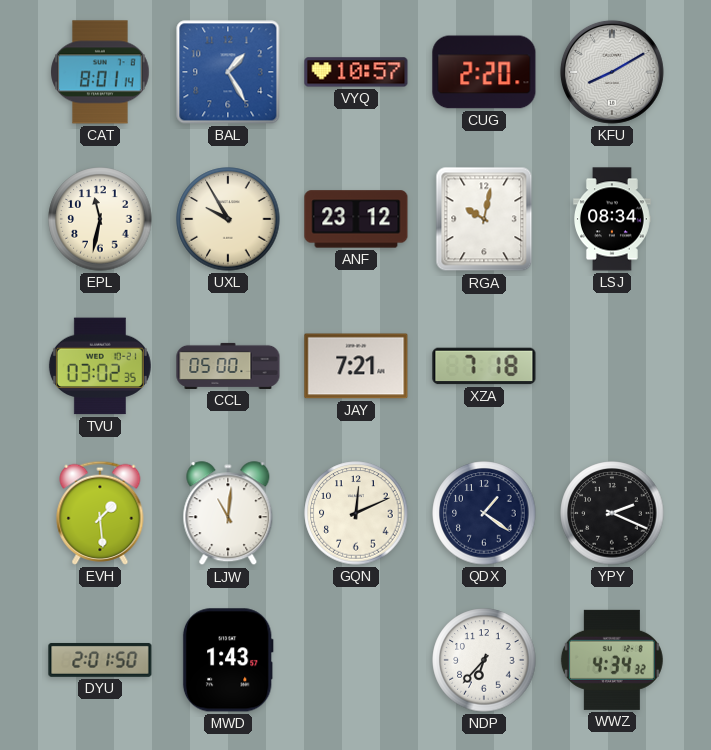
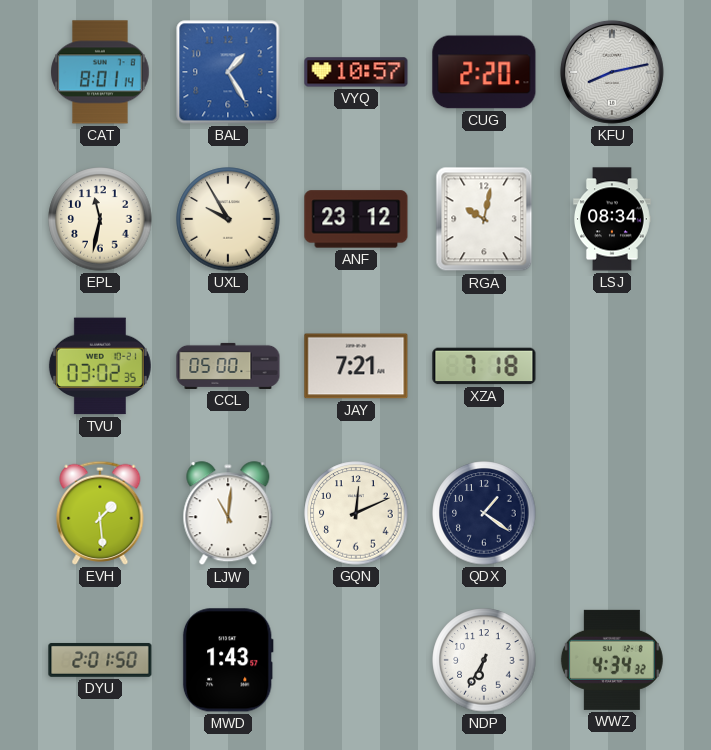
KFU: 8:10 -> 8:13 (612, 72)
YPY: 2:19 -> none (612, 513)
NDP: 6:37 -> 6:35 (484, 660)
